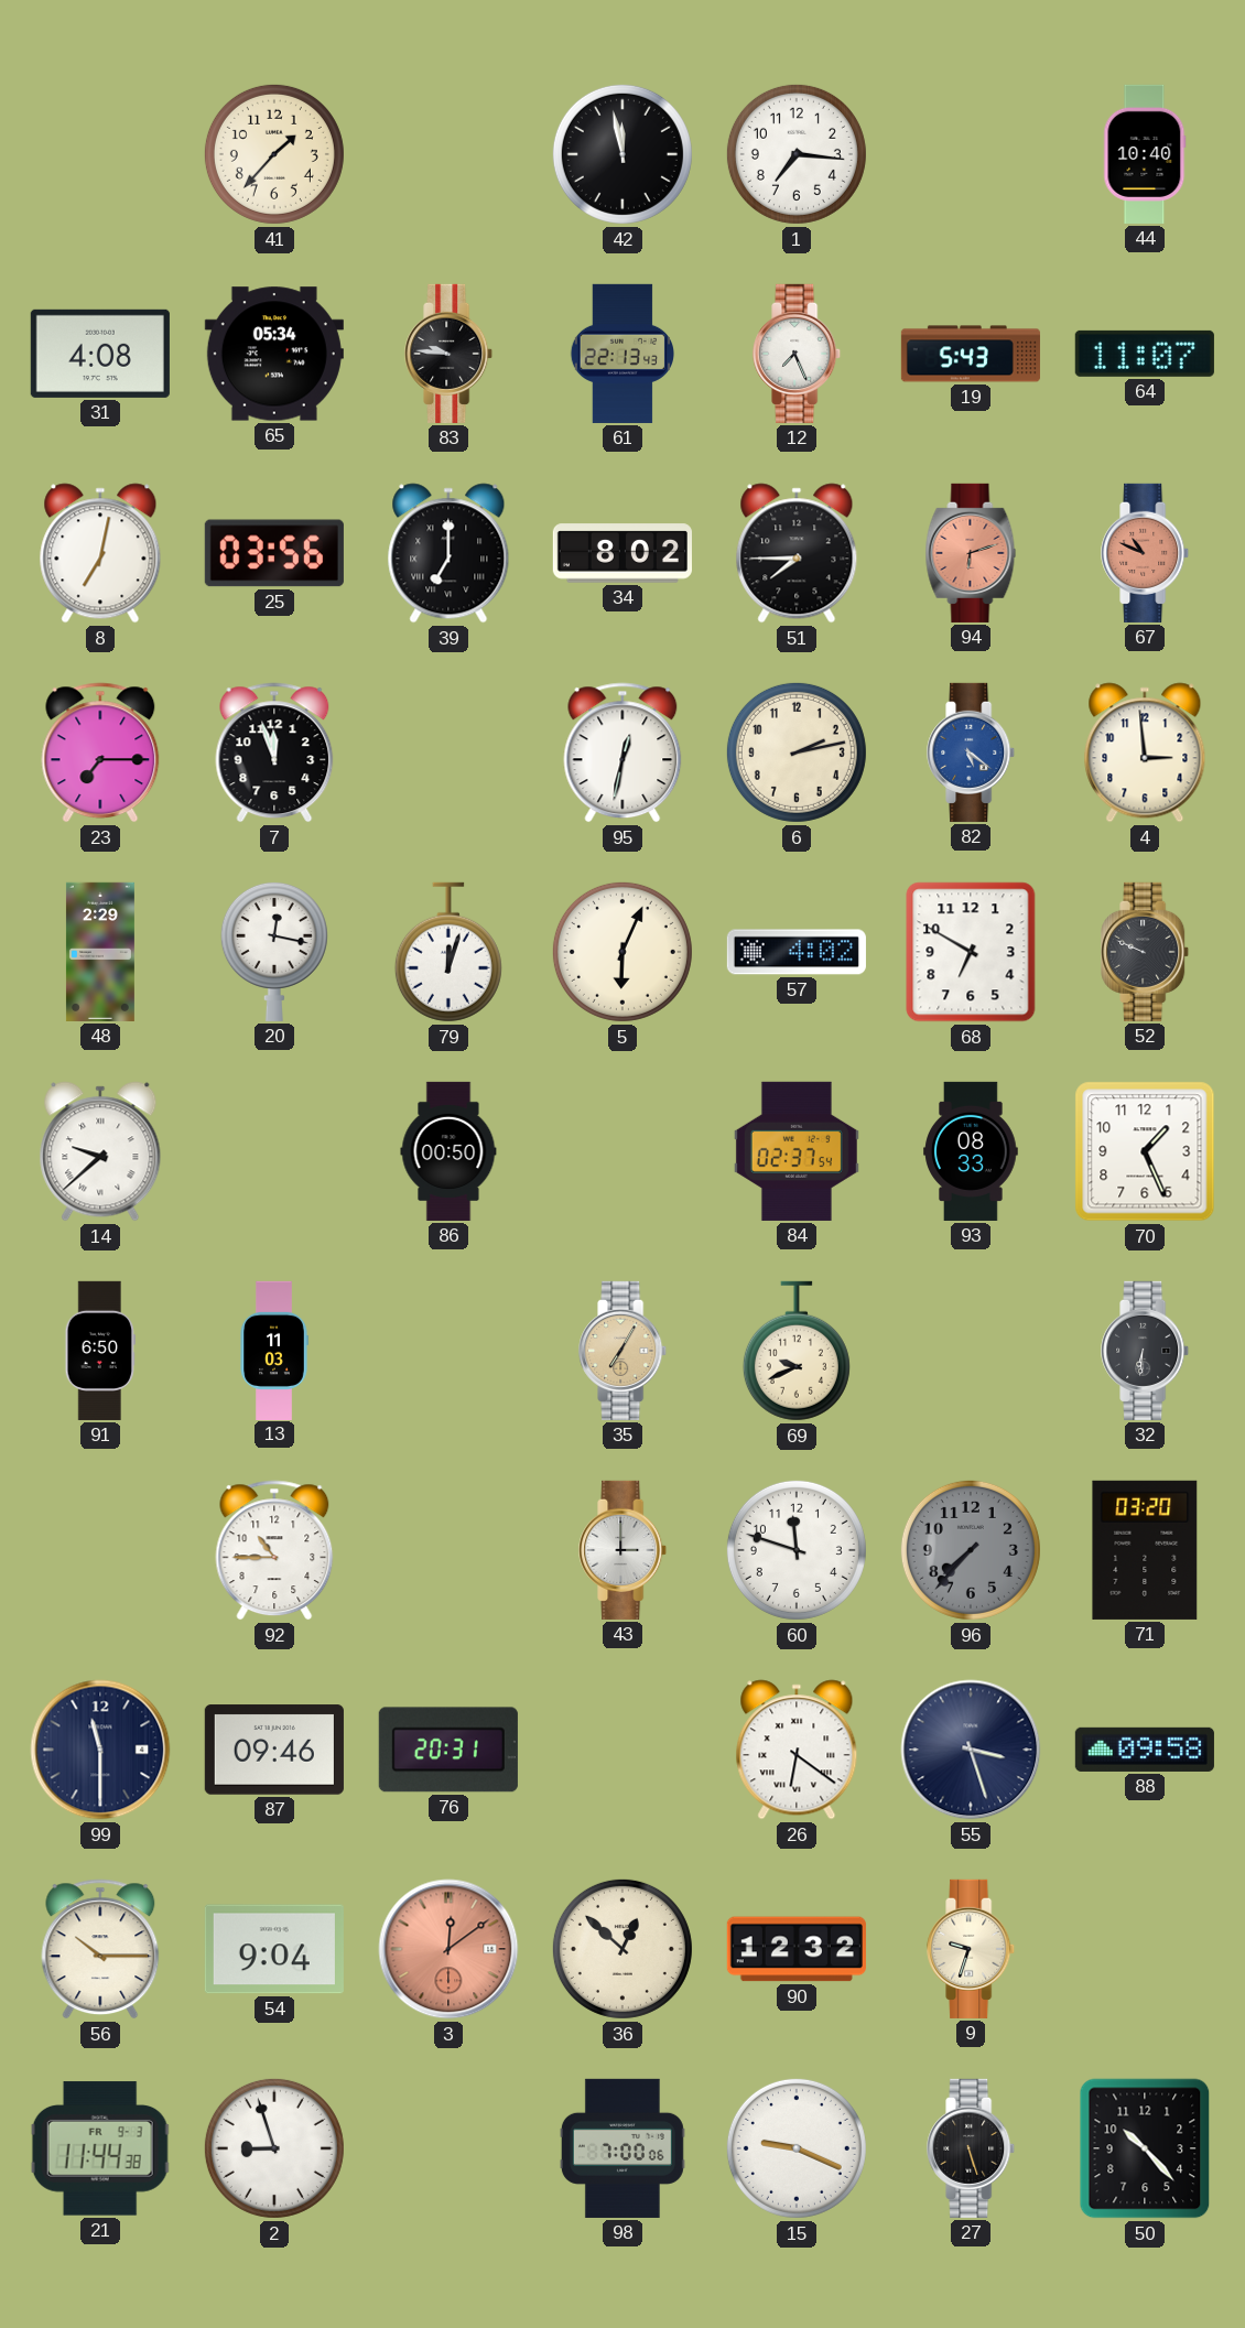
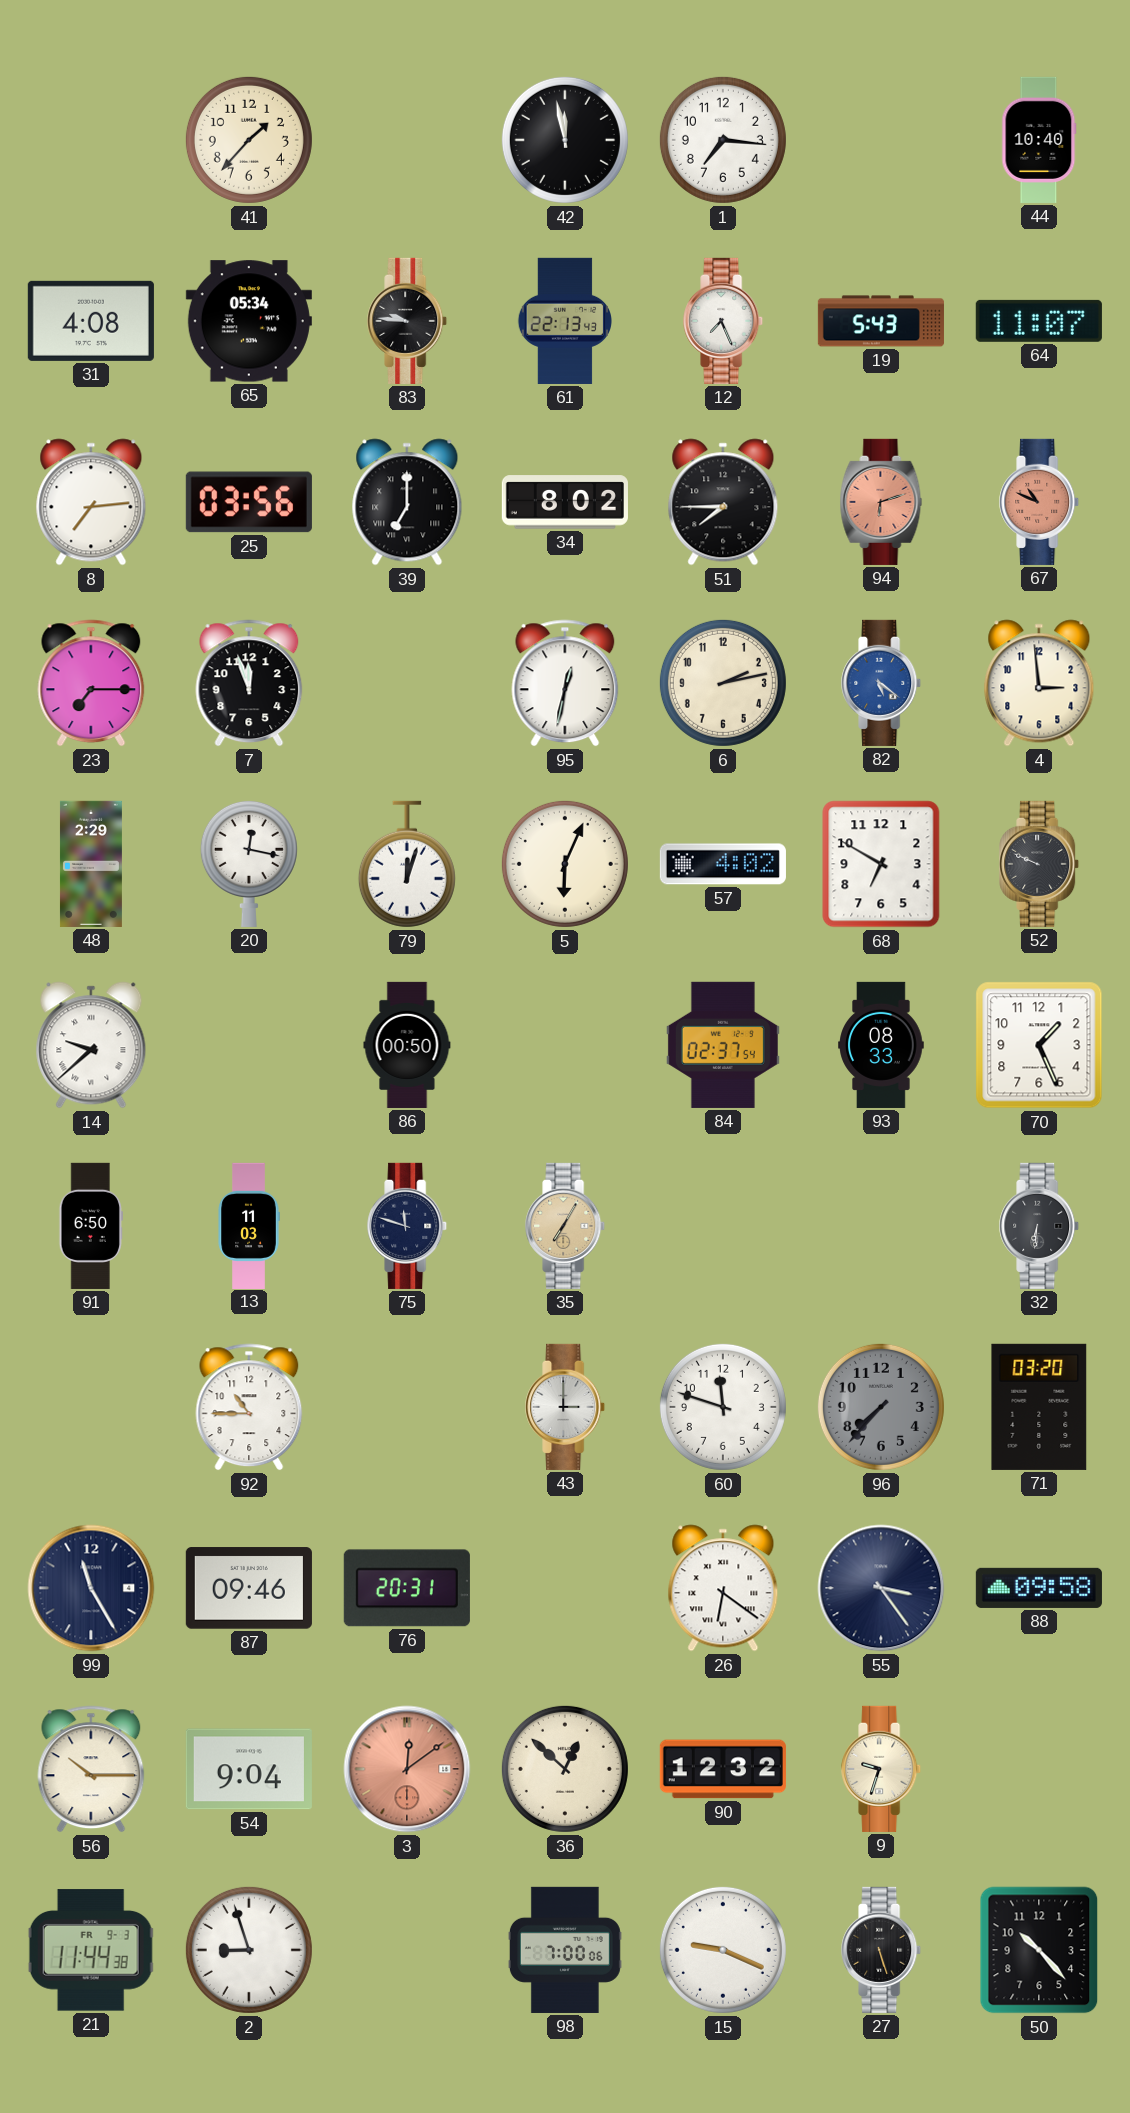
8: 7:02 -> 7:14 (91, 502)
75: none -> 11:48 (408, 1226)
69: 9:41 -> none (797, 1351)
99: 11:30 -> 11:25 (91, 1588)
55: 3:27 -> 3:24 (881, 1588)
